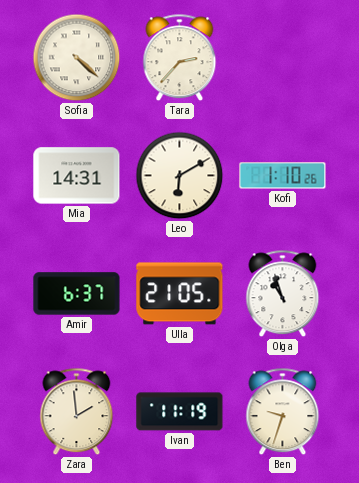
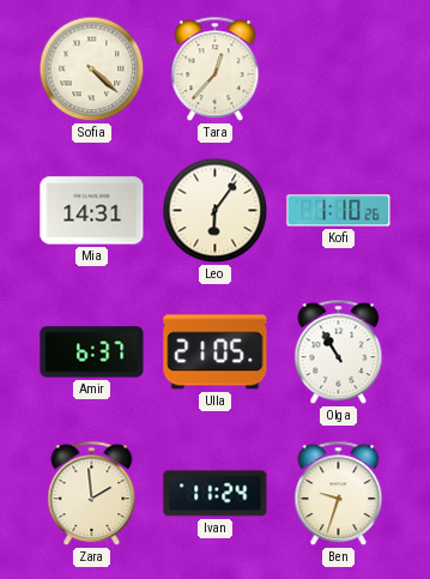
Tara: 2:37 -> 12:37 (216, 70)
Leo: 6:10 -> 6:06 (216, 211)
Olga: 10:57 -> 10:55 (339, 352)
Ivan: 11:19 -> 11:24 (216, 494)
